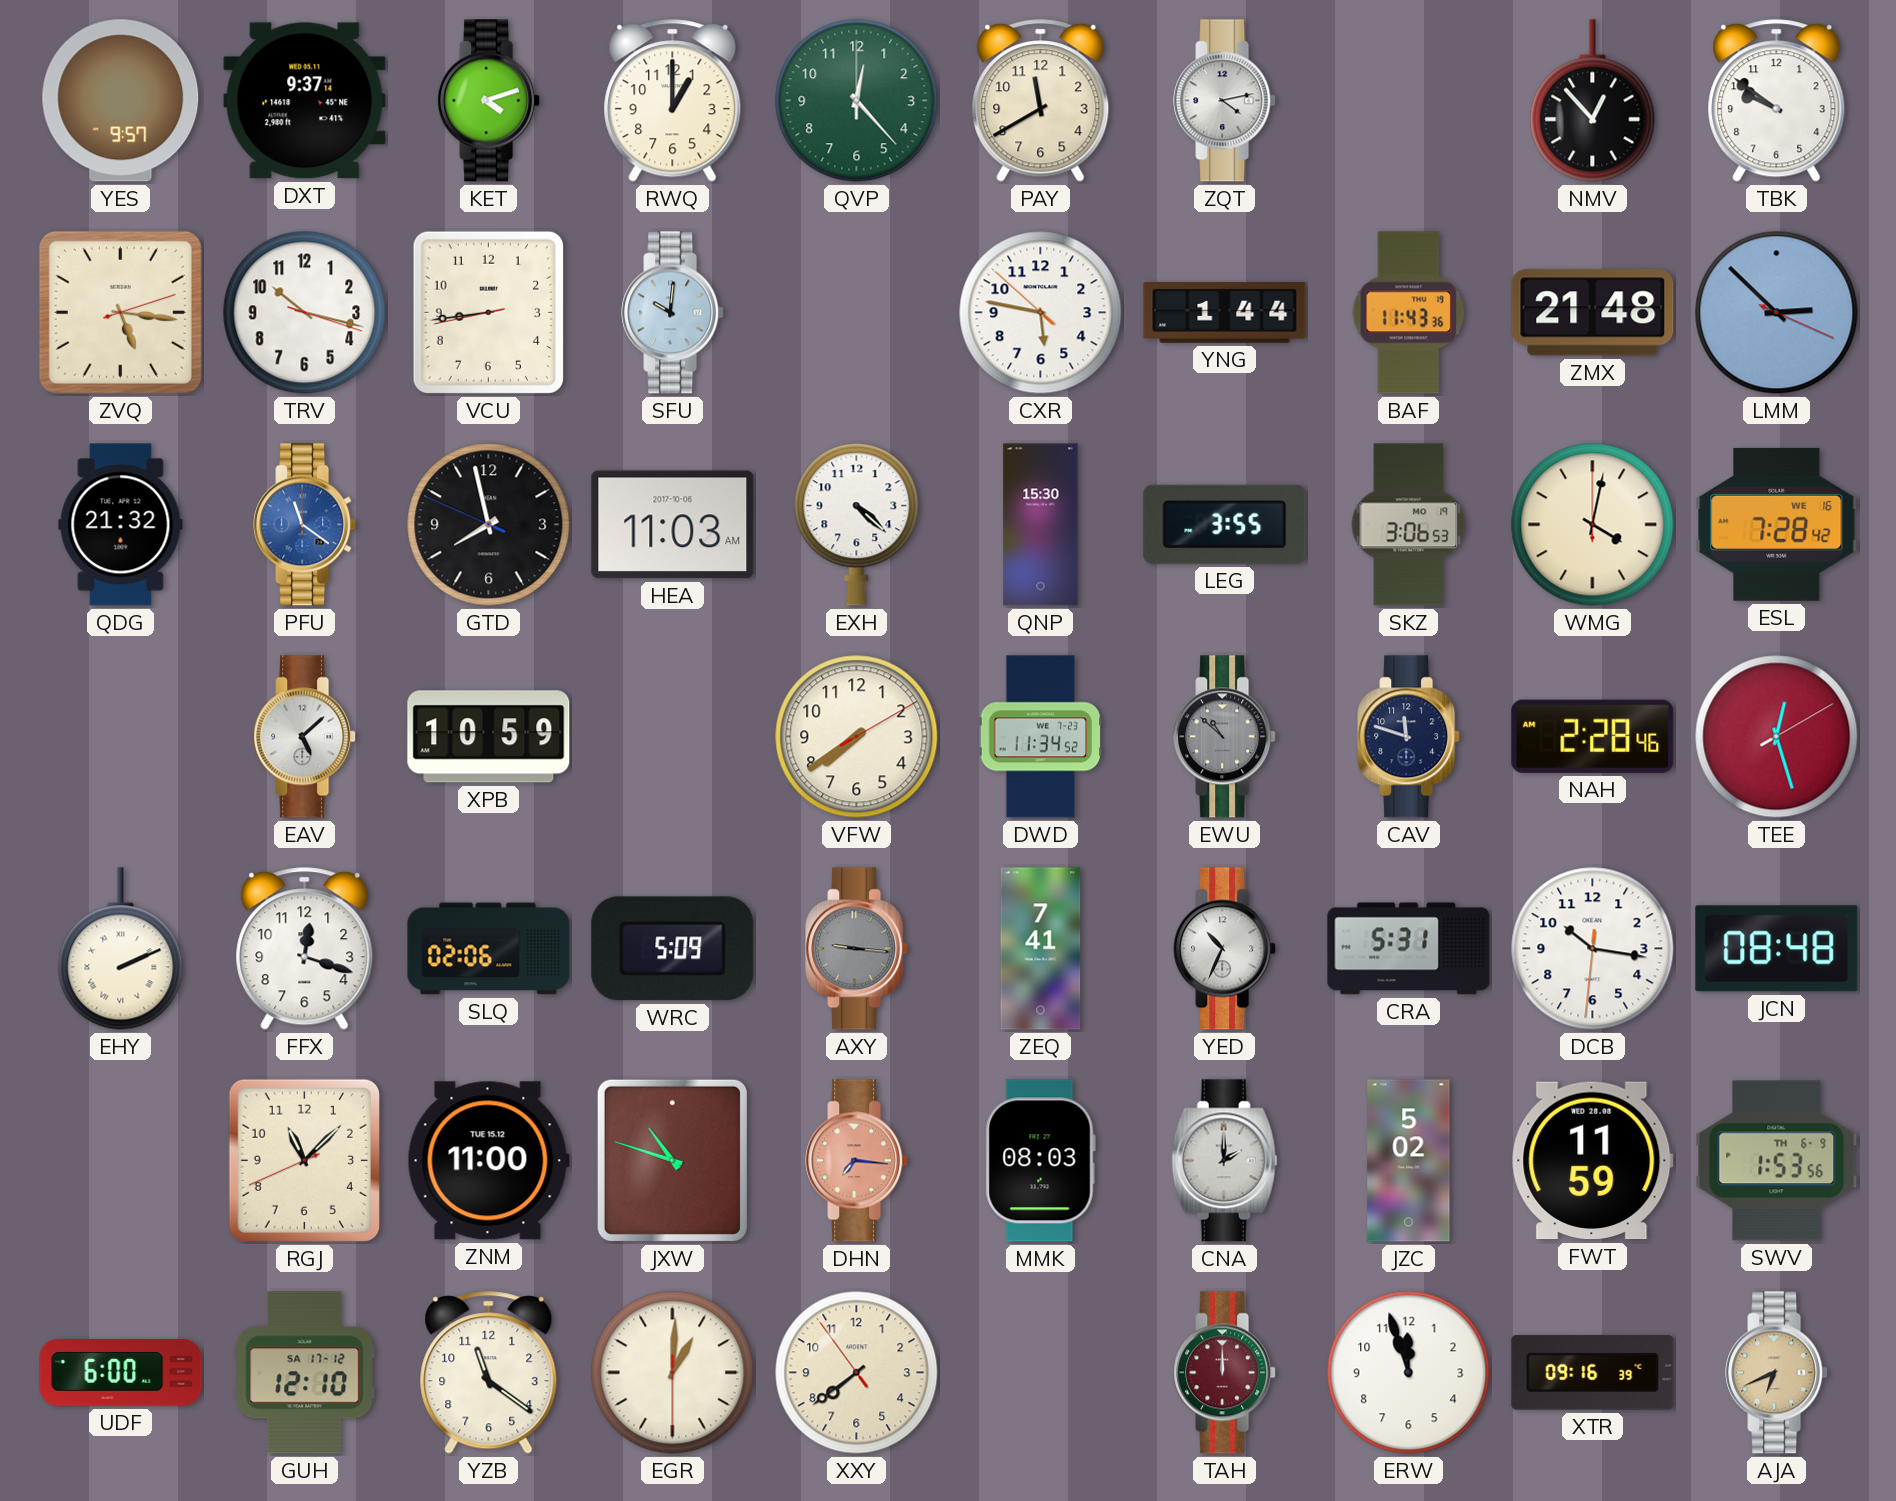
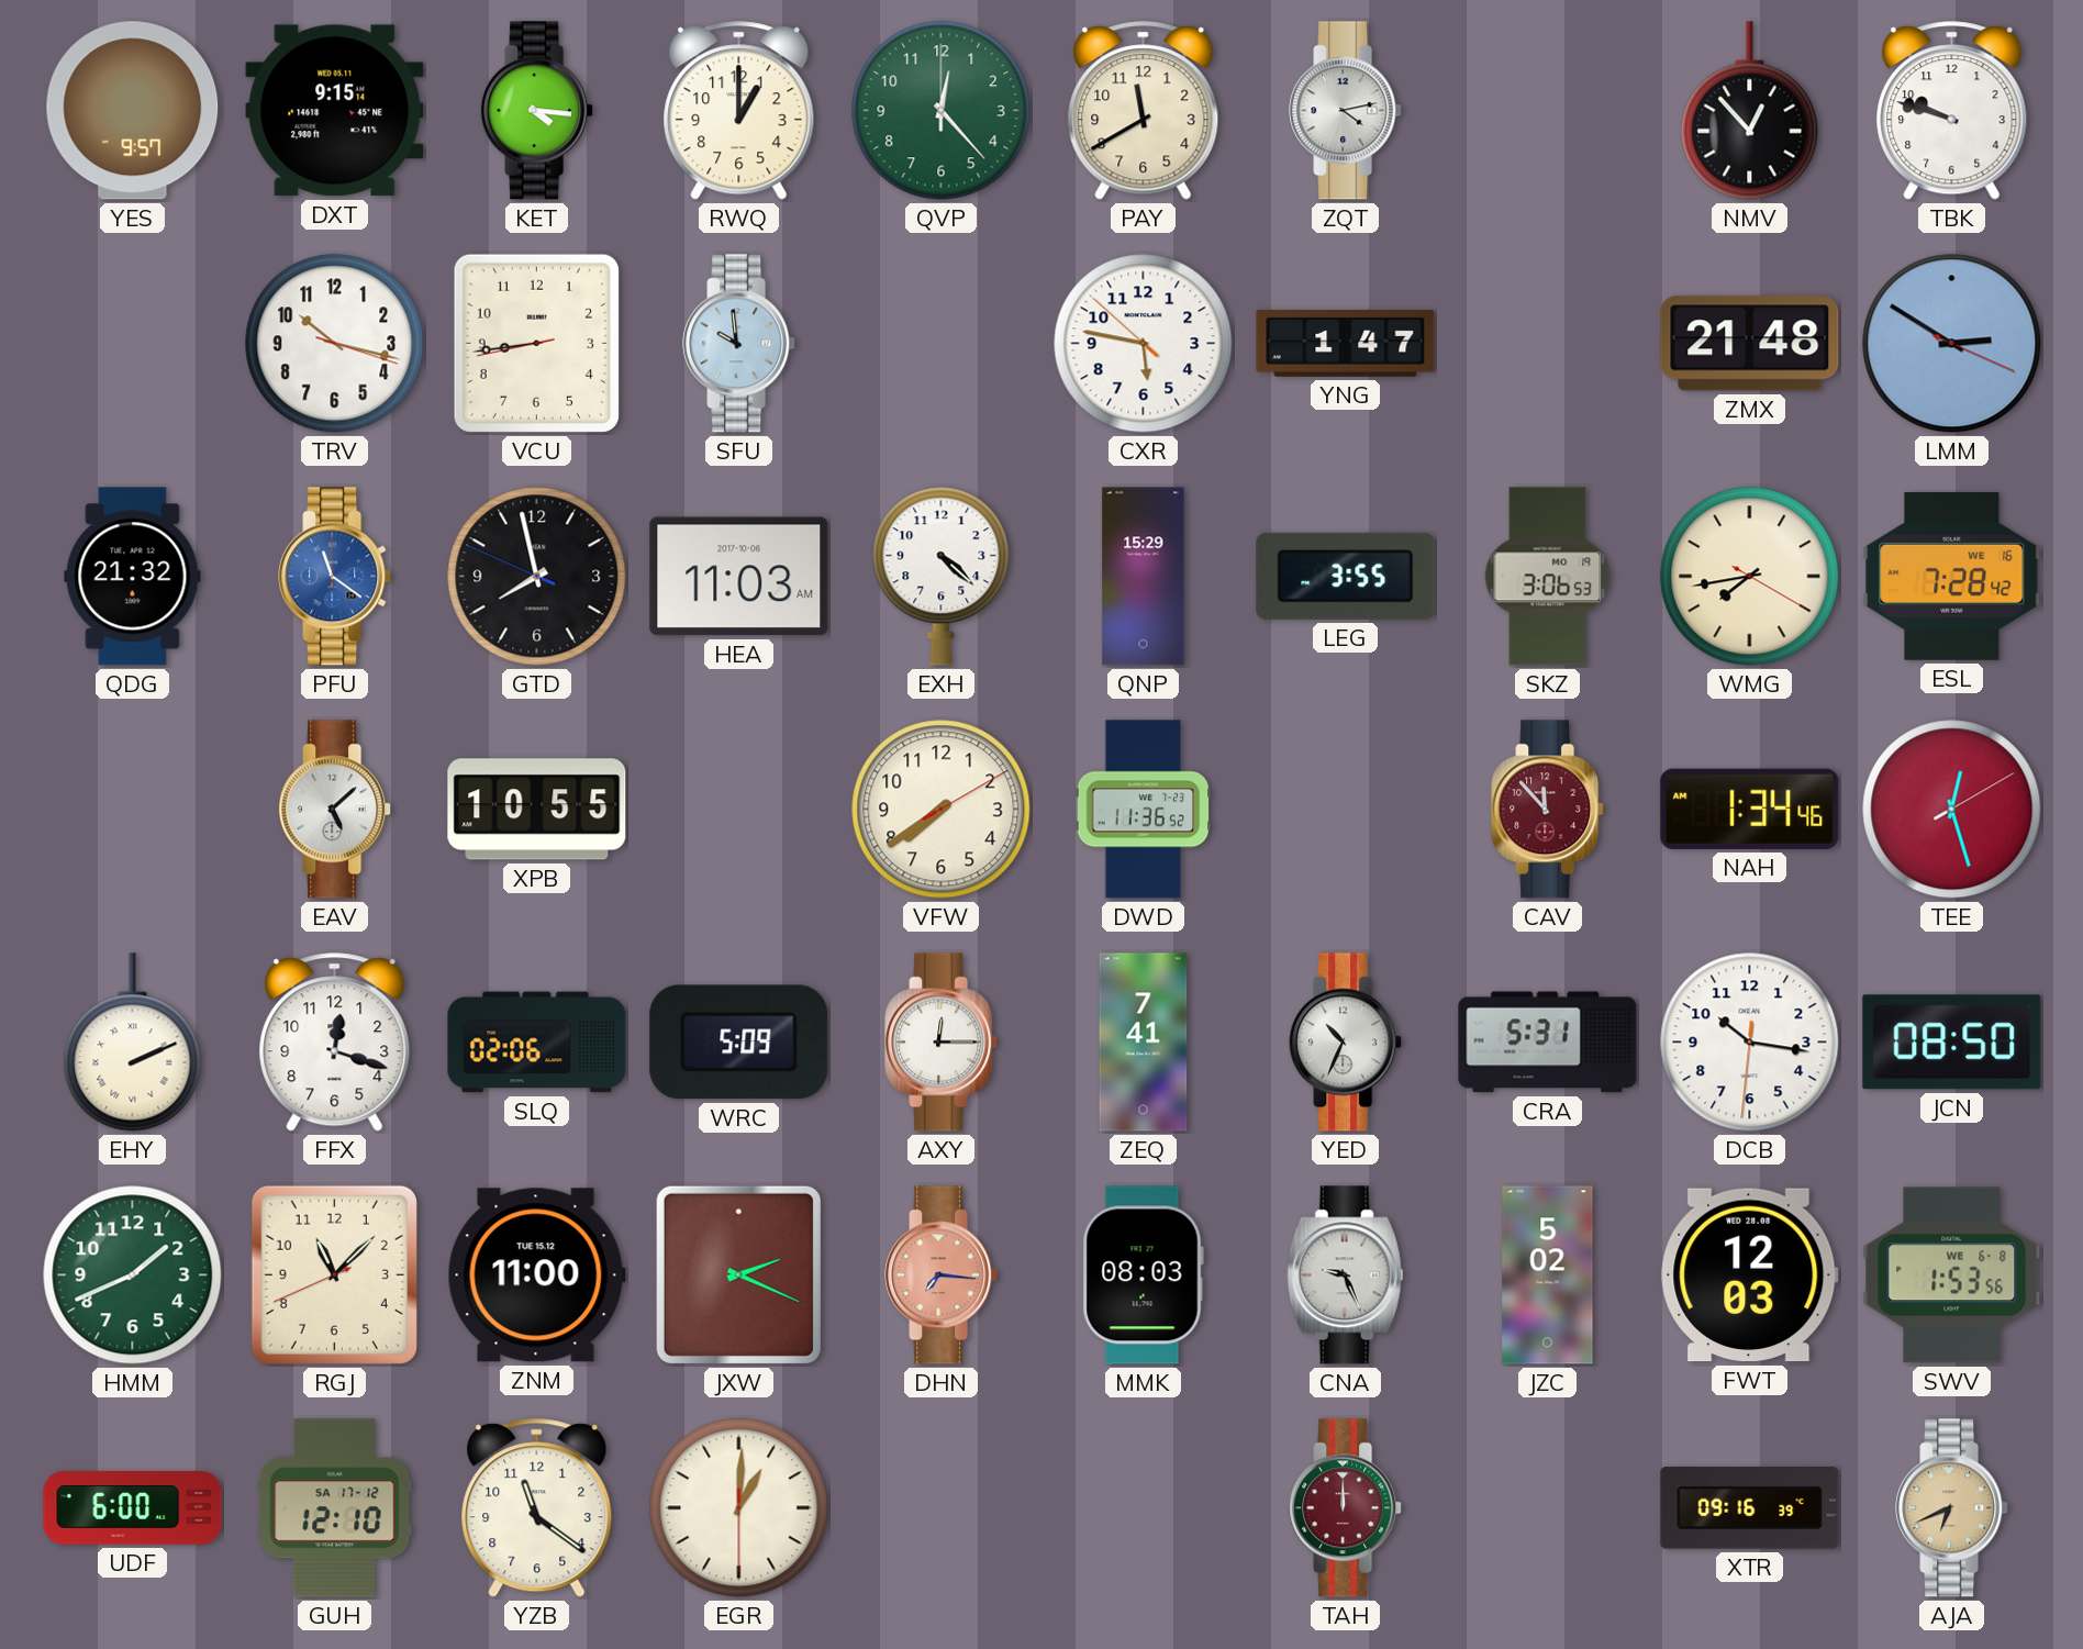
DXT: 9:37 -> 9:15 (335, 111)
KET: 4:12 -> 4:16 (537, 111)
TBK: 9:51 -> 9:48 (1952, 111)
ZVQ: 5:16 -> none (120, 312)
SFU: 10:01 -> 9:59 (739, 344)
YNG: 1:44 -> 1:47 (1346, 343)
BAF: 11:43 -> none (1409, 313)
LMM: 2:52 -> 2:50 (1952, 344)
QNP: 15:30 -> 15:29 (1144, 577)
WMG: 4:02 -> 7:43 (1750, 577)
XPB: 10:59 -> 10:55 (537, 810)
DWD: 11:34 -> 11:36 (1144, 810)
EWU: 10:52 -> none (1225, 737)
CAV: 11:48 -> 11:53 (1548, 810)
CAV dial: navy -> burgundy (1548, 810)
NAH: 2:28 -> 1:34 (1750, 809)
AXY: 9:16 -> 12:15 (942, 1043)
AXY dial: grey -> white (942, 1043)
JCN: 08:48 -> 08:50 (1952, 1043)
HMM: none -> 1:41 (133, 1275)
JXW: 10:48 -> 2:19 (738, 1274)
CNA: 2:00 -> 9:26 (1346, 1275)
FWT: 11:59 -> 12:03 (1750, 1275)
SWV date: TH 6-9 -> WE 6-8 (1952, 1275)
XXY: 7:38 -> none (857, 1373)
ERW: 11:57 -> none (1409, 1373)
